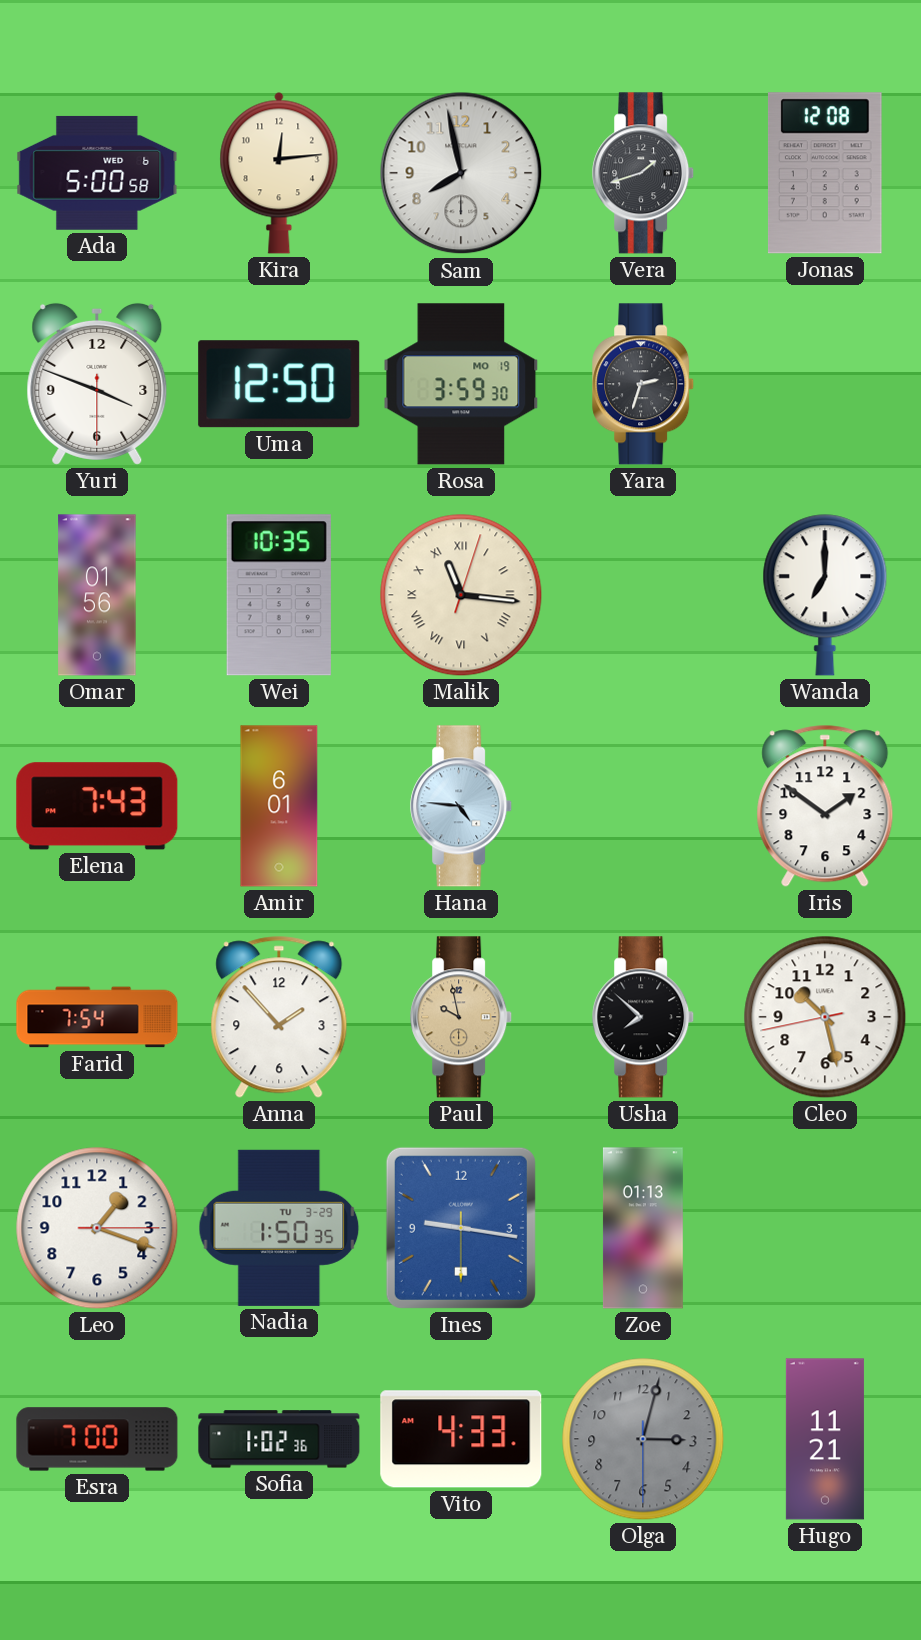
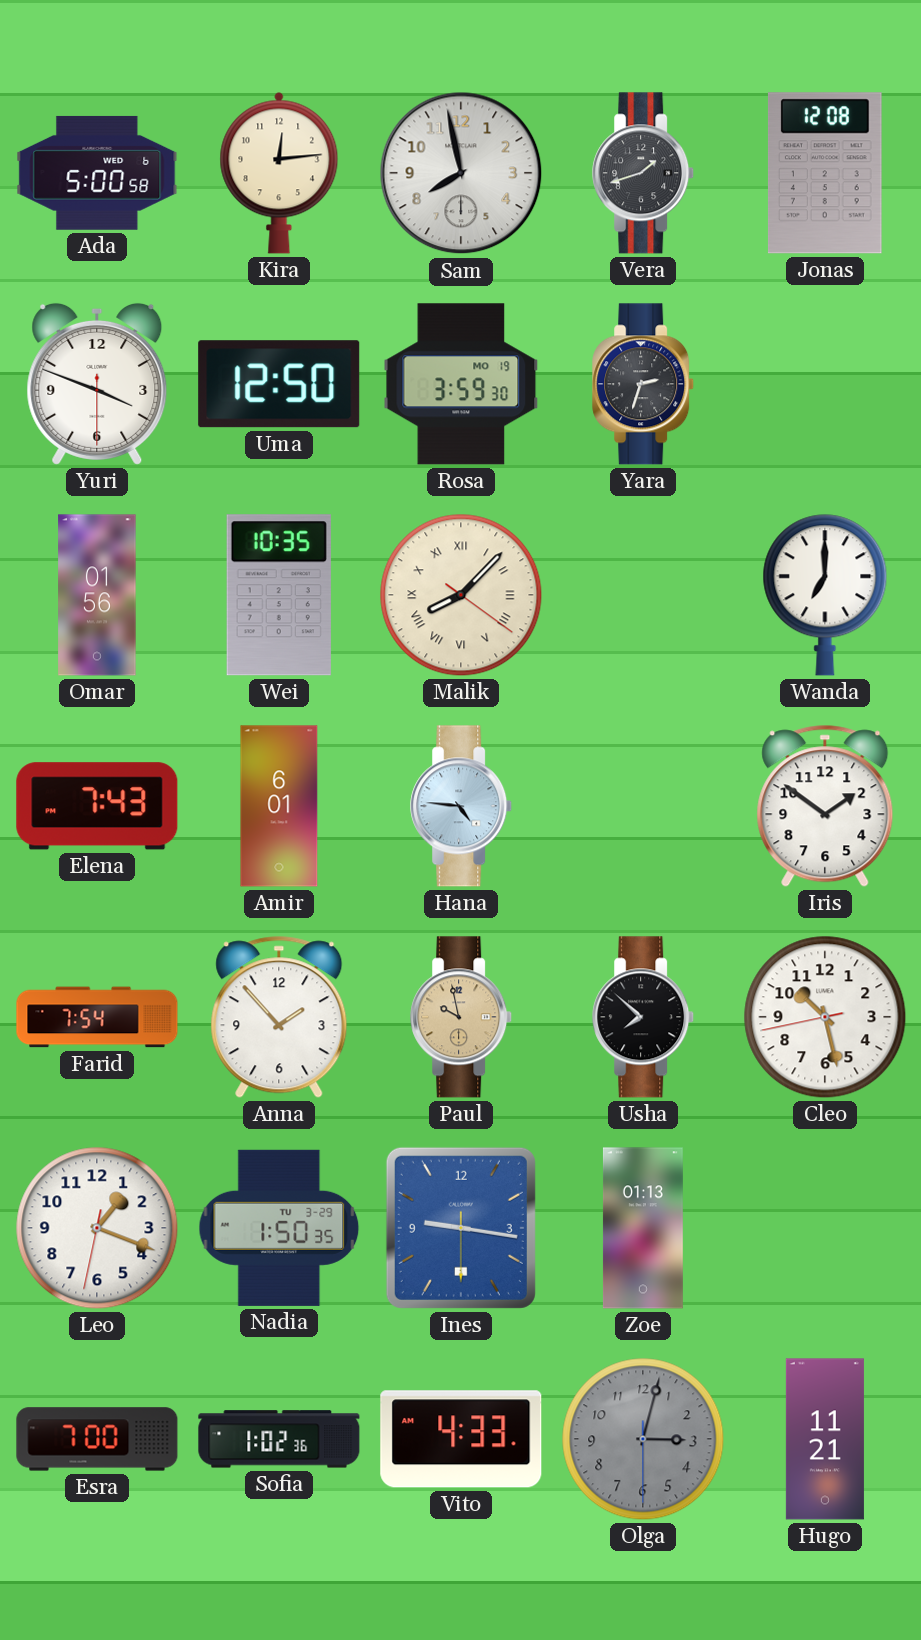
Malik: 11:16 -> 8:07 (461, 595)
Leo: 1:18:15 -> 1:18:32 (97, 1228)
